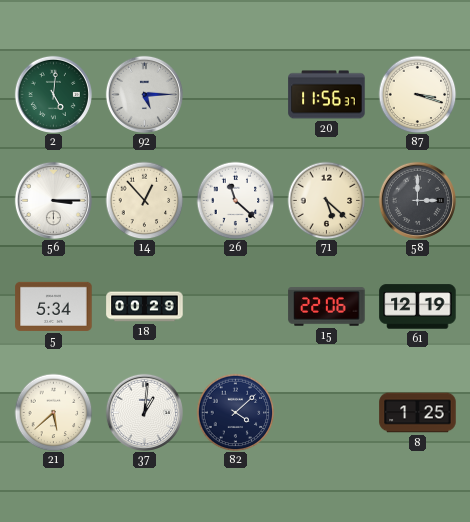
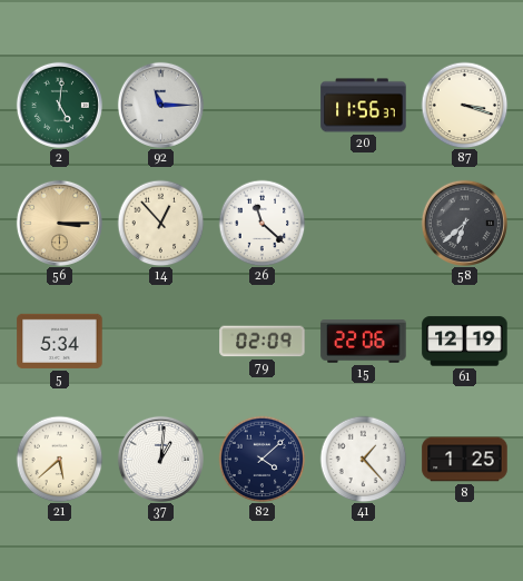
92: 5:15 -> 11:15 (160, 105)
56 dial: white -> champagne (59, 223)
71: 5:22 -> none (326, 200)
58: 3:00 -> 6:38 (464, 223)
18: 00:29 -> none (145, 307)
79: none -> 02:09 (263, 342)
41: none -> 1:23 (363, 459)
